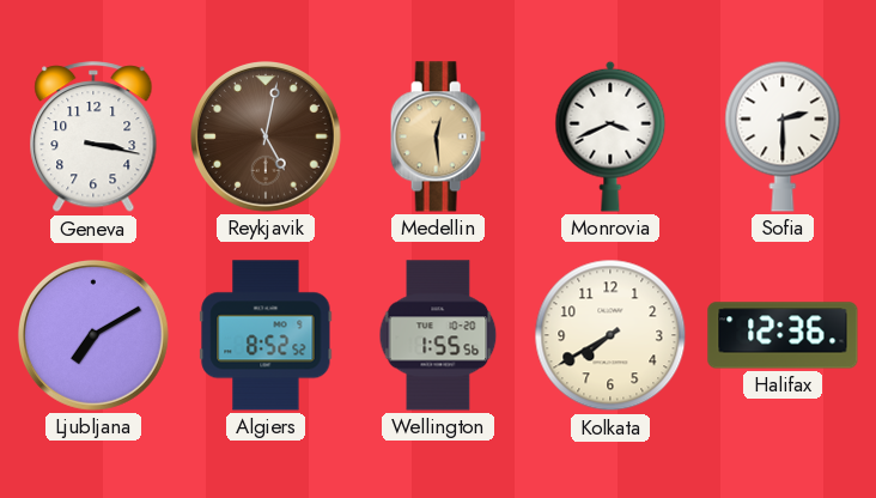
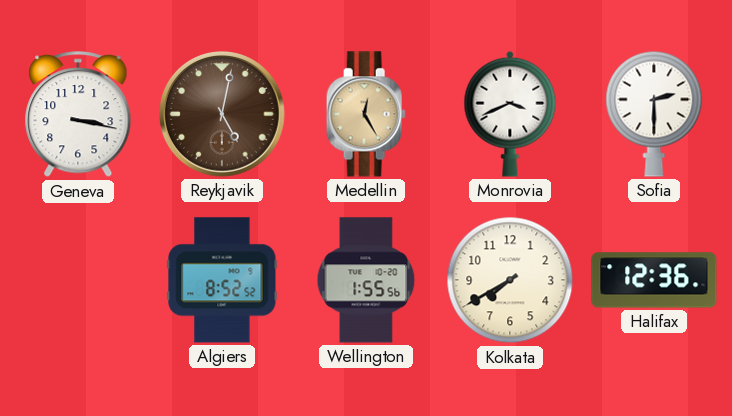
Medellin: 12:29 -> 12:25 (366, 114)
Ljubljana: 7:10 -> none (93, 335)
